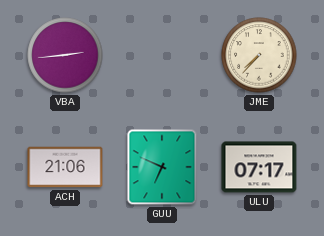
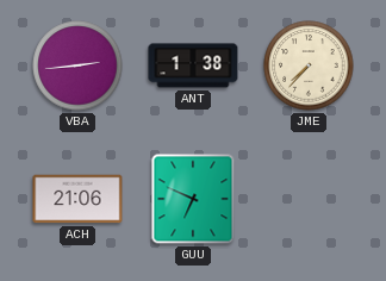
ANT: none -> 1:38 (193, 65)
ULU: 07:17 -> none (259, 167)
